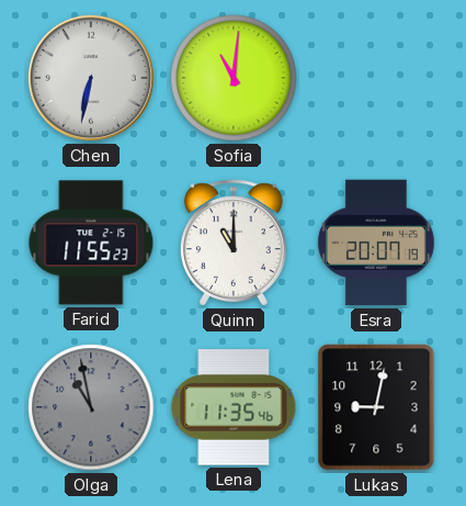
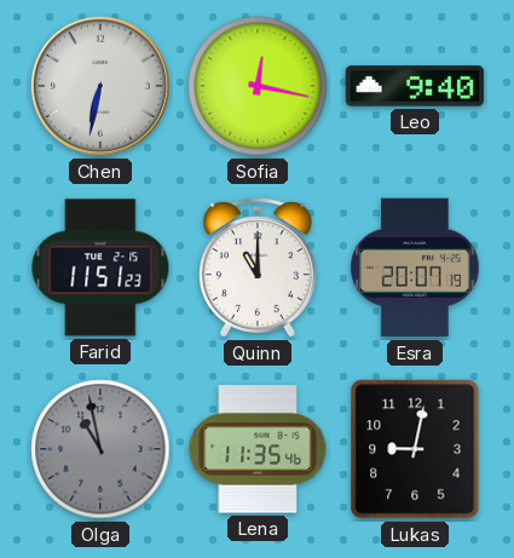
Sofia: 11:01 -> 12:17 (258, 86)
Leo: none -> 9:40 (415, 86)
Farid: 11:55 -> 11:51 (100, 268)
